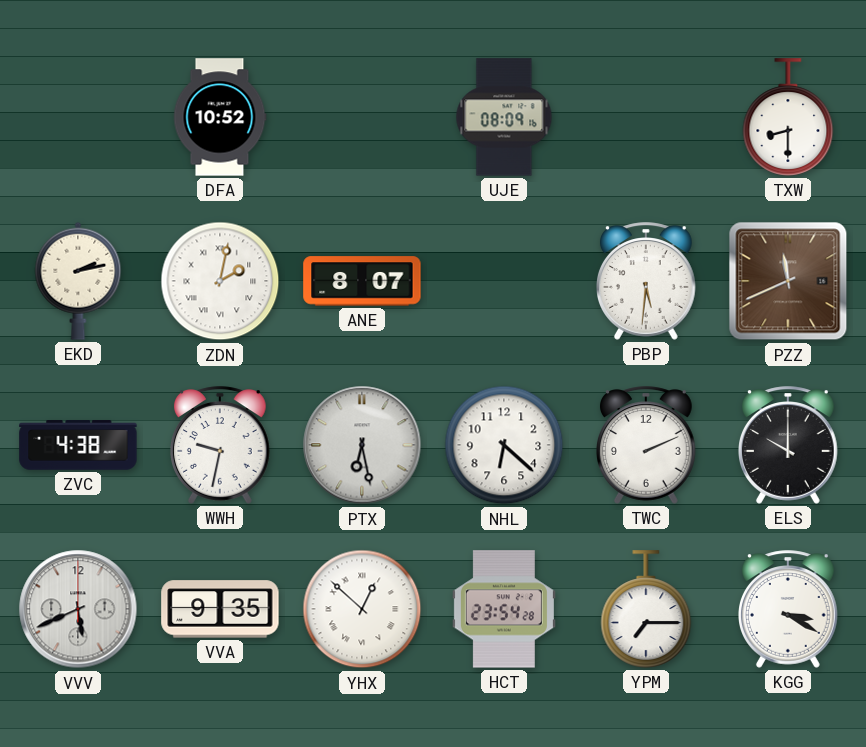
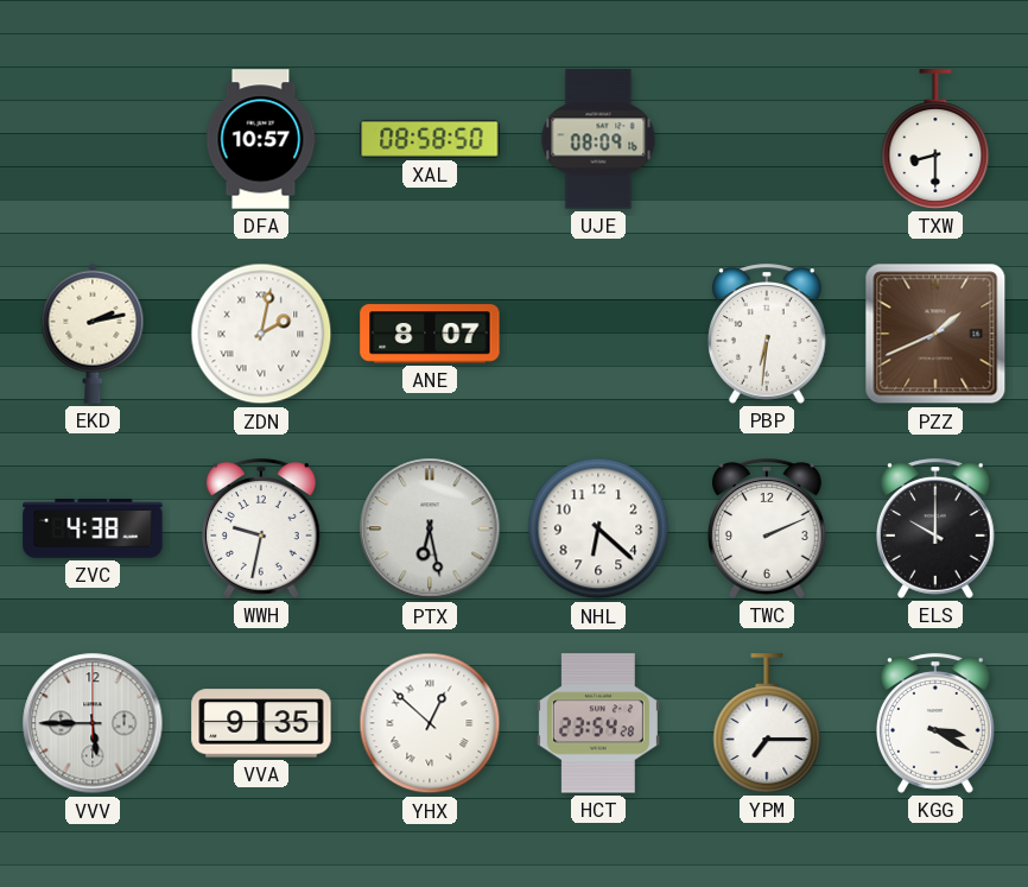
DFA: 10:52 -> 10:57 (261, 139)
XAL: none -> 08:58 (430, 139)
PBP: 5:31 -> 6:31 (768, 334)
PZZ: 11:41 -> 1:41 (935, 334)
VVV: 5:41 -> 5:45 (93, 723)
